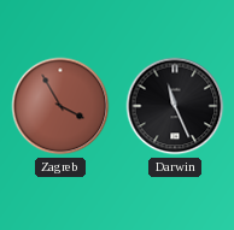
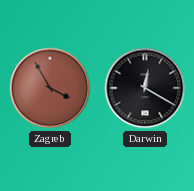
Darwin: 11:26 -> 12:20 (145, 88)
